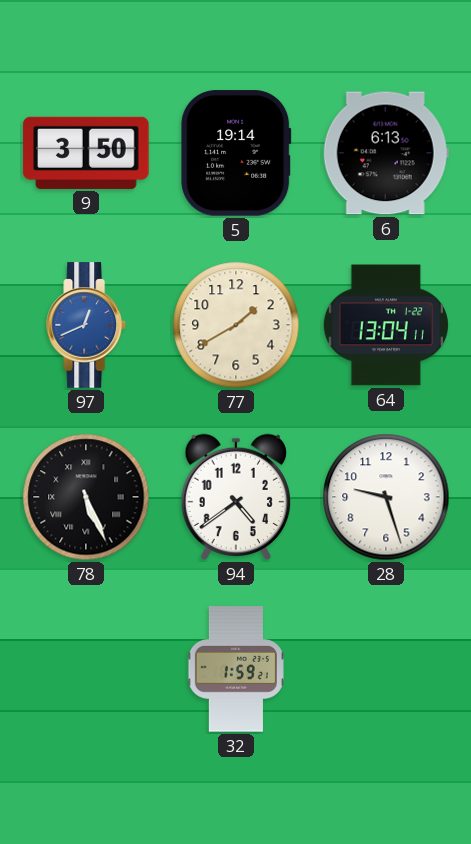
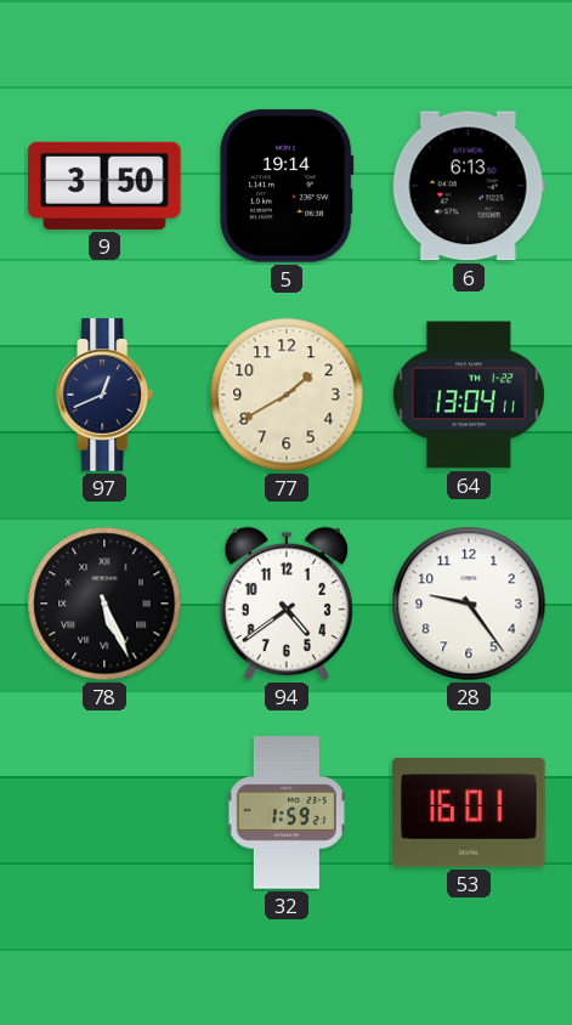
97 dial: blue -> navy (106, 395)
28: 9:27 -> 9:24 (469, 604)
53: none -> 16:01 (469, 814)
